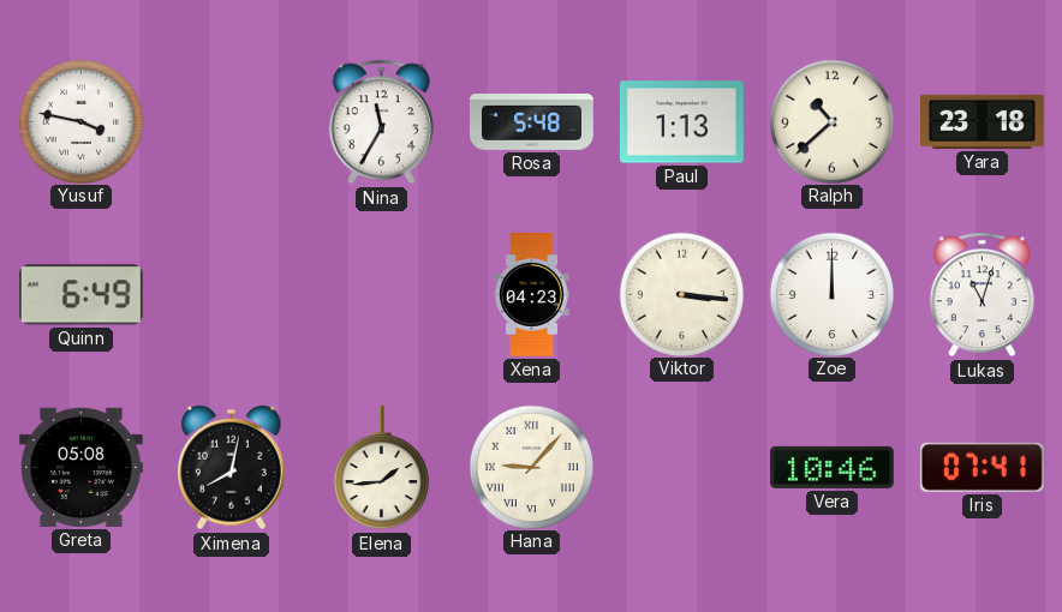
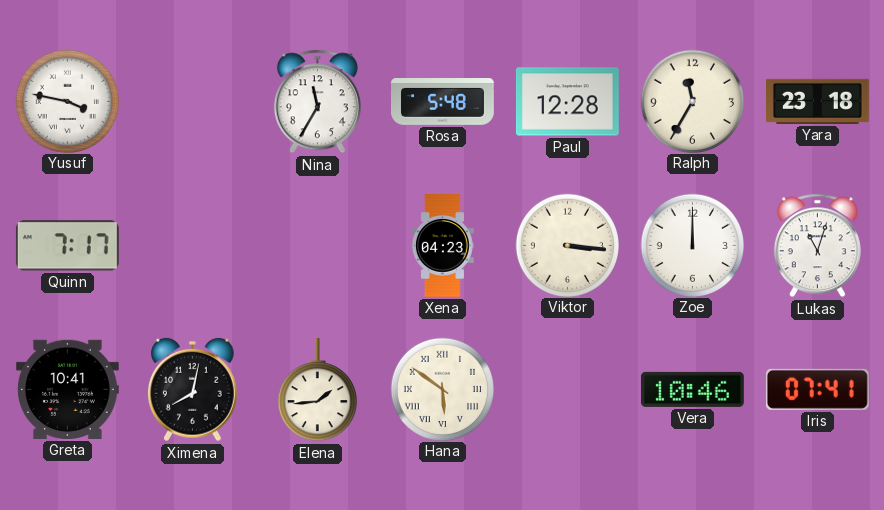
Paul: 1:13 -> 12:28 (567, 102)
Ralph: 10:38 -> 11:35 (692, 101)
Quinn: 6:49 -> 7:17 (67, 246)
Greta: 05:08 -> 10:41 (67, 389)
Hana: 9:07 -> 5:51 (442, 389)
